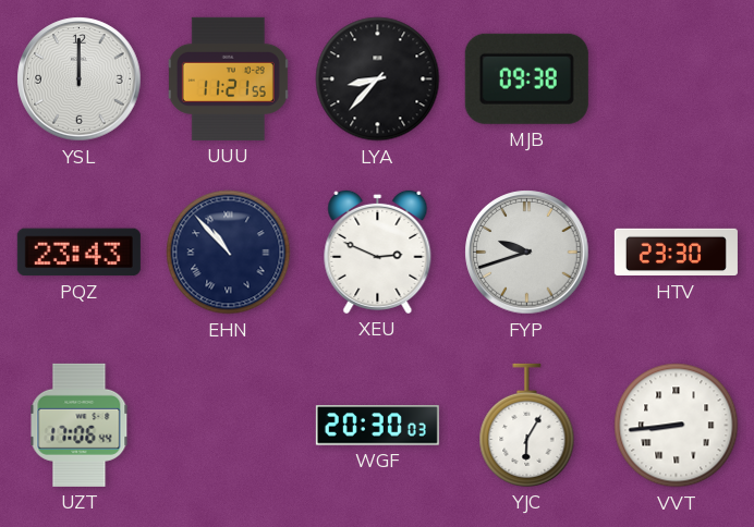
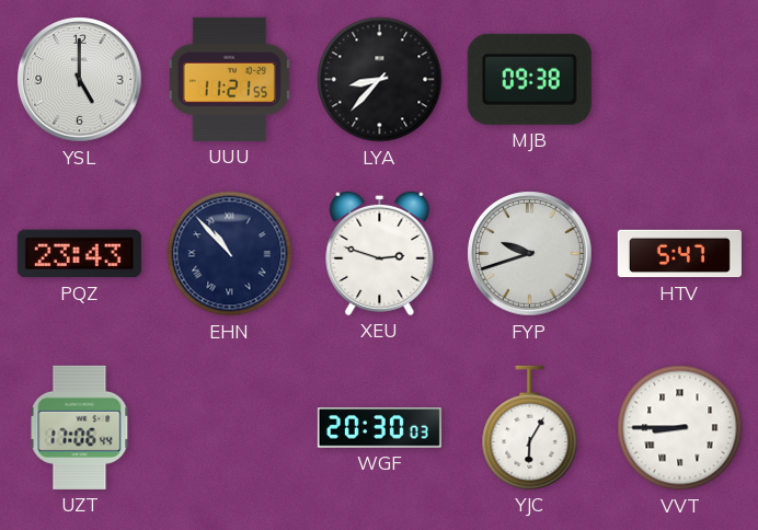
YSL: 12:00 -> 5:00 (80, 80)
XEU: 2:49 -> 2:48 (380, 253)
HTV: 23:30 -> 5:47 (679, 254)
VVT: 8:44 -> 8:45 (680, 428)
